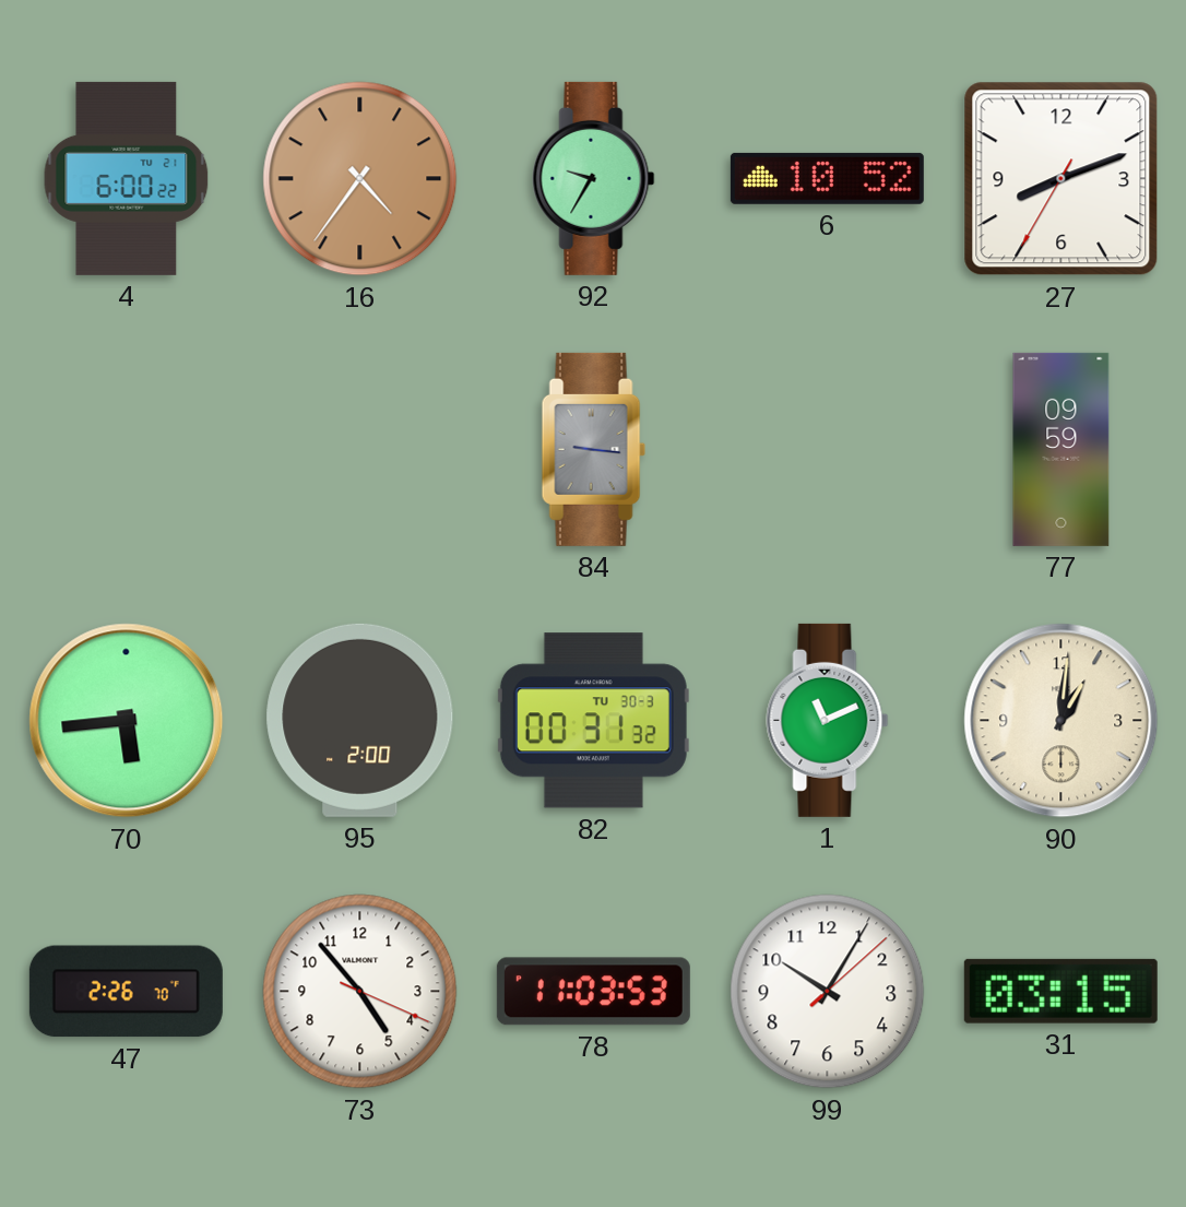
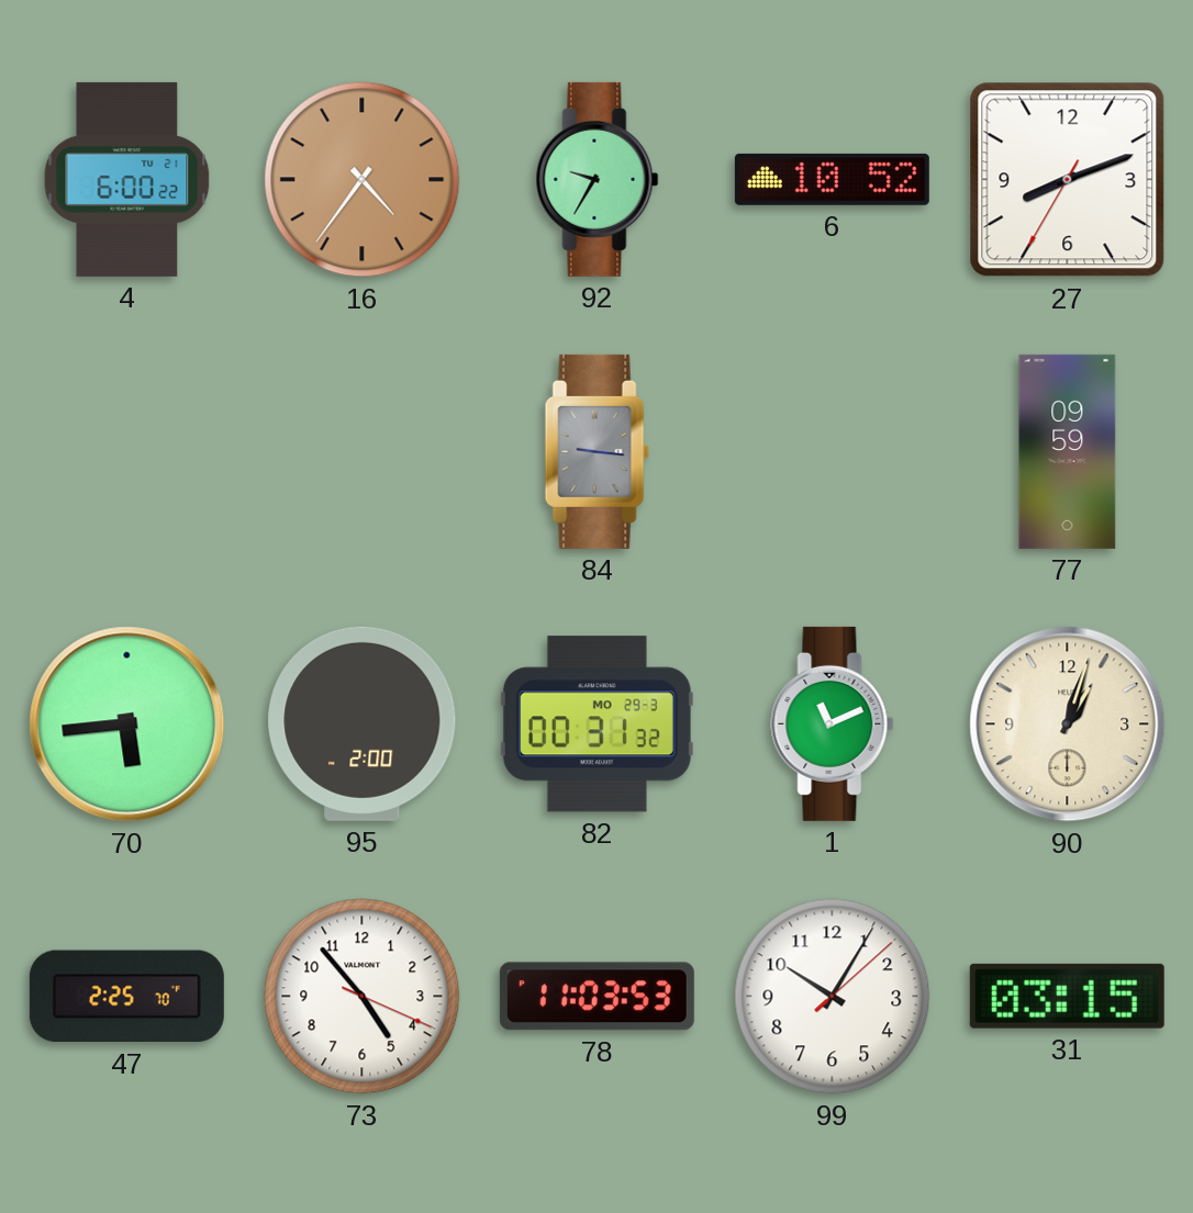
82 date: TU 30-3 -> MO 29-3 (596, 725)
90: 1:01 -> 1:03 (1068, 725)
47: 2:26 -> 2:25 (126, 997)
